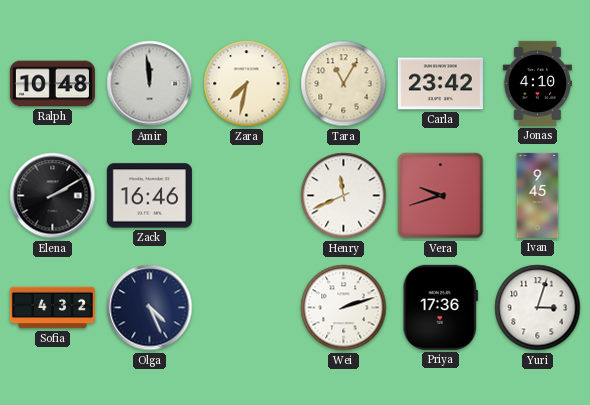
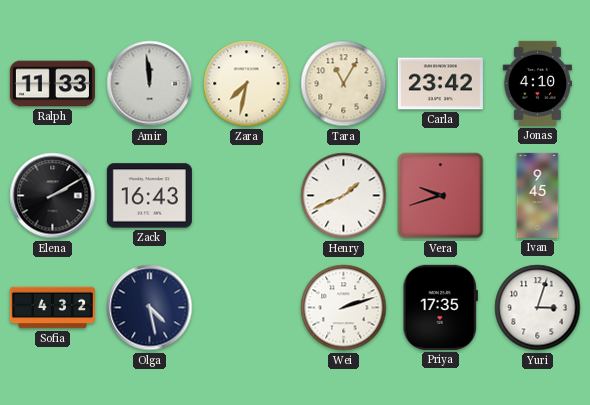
Ralph: 10:48 -> 11:33 (52, 84)
Zack: 16:46 -> 16:43 (149, 196)
Henry: 11:41 -> 1:41 (344, 196)
Olga: 4:26 -> 4:28 (150, 308)
Priya: 17:36 -> 17:35 (440, 307)
